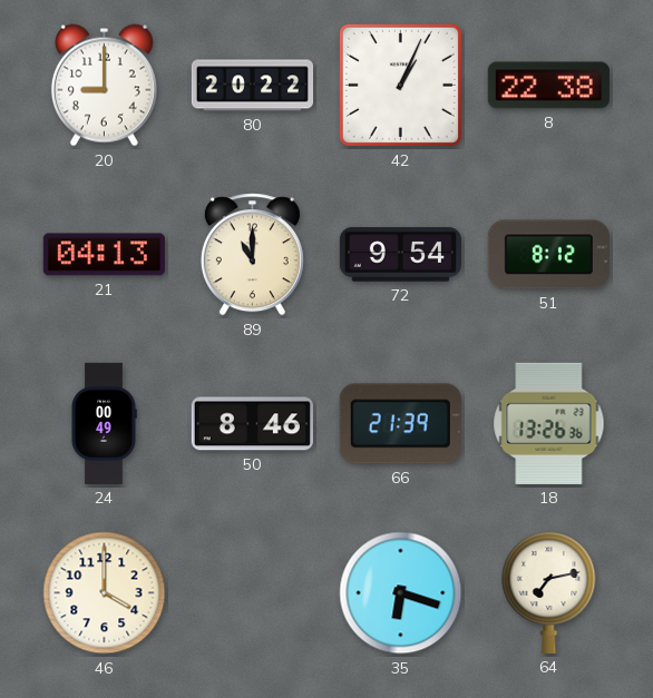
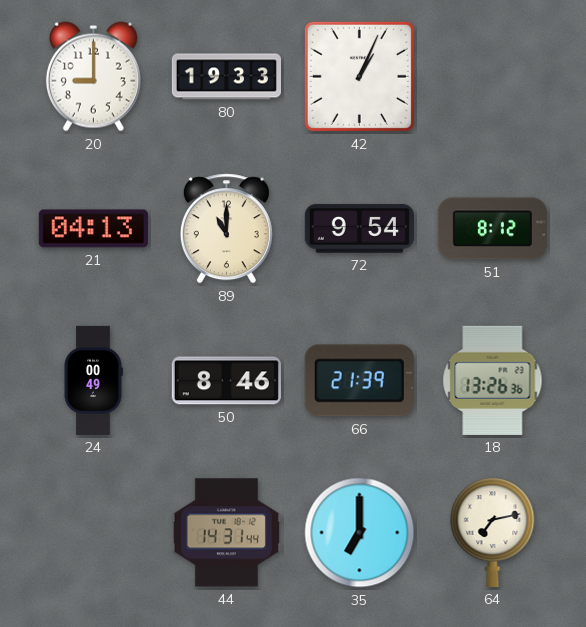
80: 20:22 -> 19:33 (226, 77)
8: 22:38 -> none (548, 86)
46: 4:00 -> none (105, 593)
44: none -> 14:31 (226, 533)
35: 6:18 -> 7:00 (360, 533)
